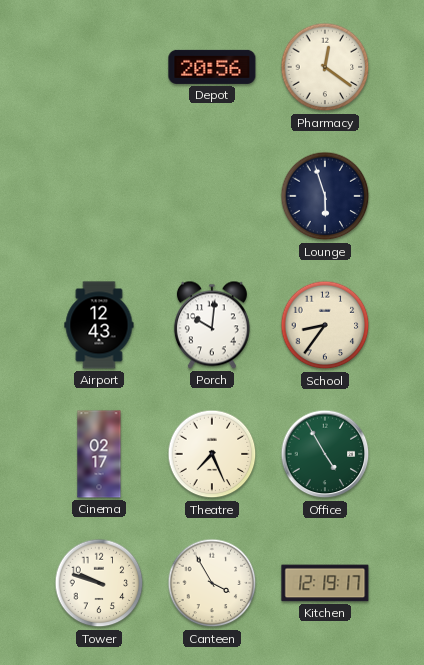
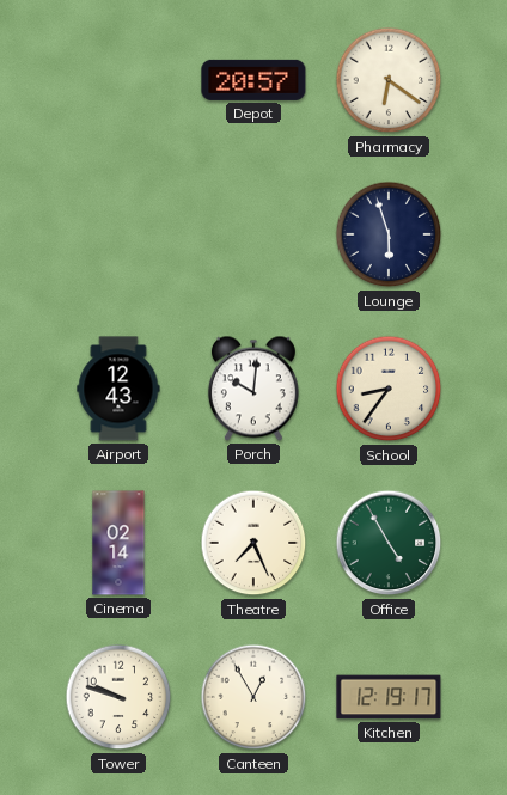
Depot: 20:56 -> 20:57 (253, 80)
Pharmacy: 12:21 -> 6:21 (389, 80)
Cinema: 02:17 -> 02:14 (118, 543)
Canteen: 3:55 -> 12:55 (253, 697)
